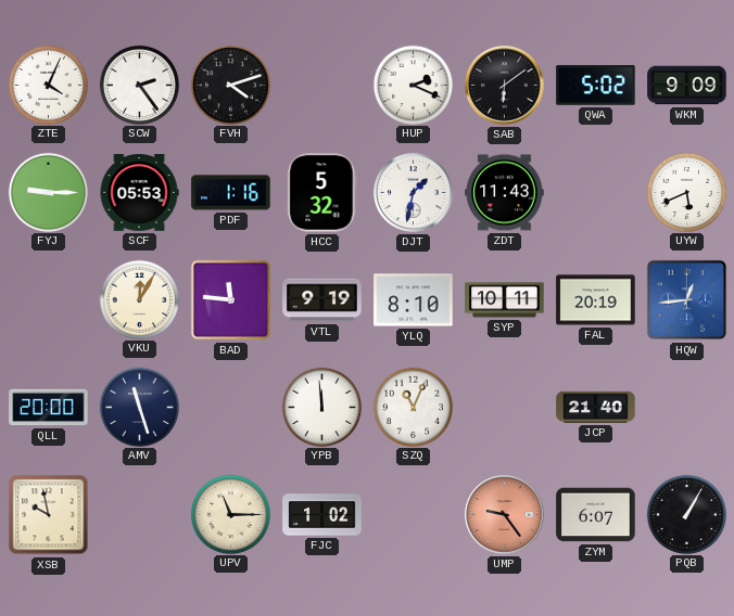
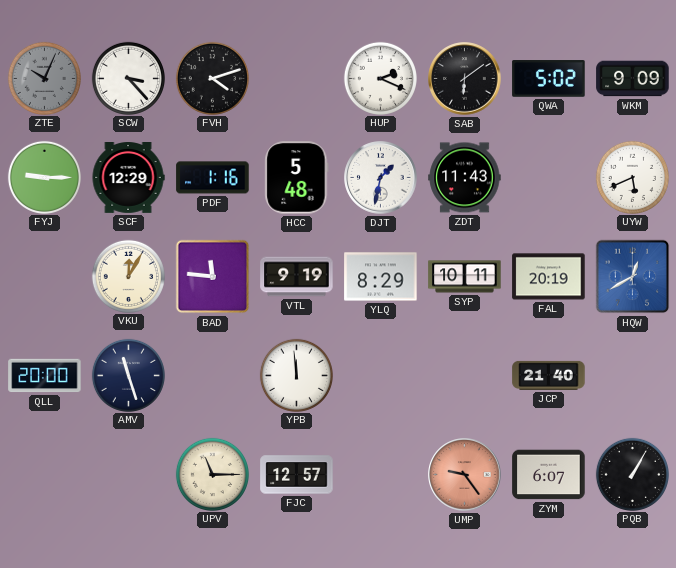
ZTE: 4:04 -> 10:04 (44, 78)
ZTE dial: white -> grey (44, 78)
SCW: 2:24 -> 3:23 (128, 78)
SCF: 05:53 -> 12:29 (128, 178)
HCC: 5:32 -> 5:48 (297, 178)
YLQ: 8:10 -> 8:29 (381, 277)
HQW: 12:44 -> 12:40 (633, 277)
SZQ: 11:04 -> none (413, 407)
XSB: 9:58 -> none (49, 515)
FJC: 1:02 -> 12:57 (297, 475)
